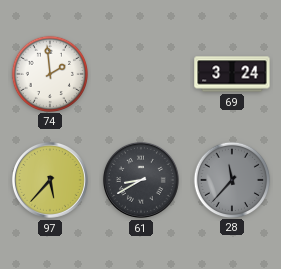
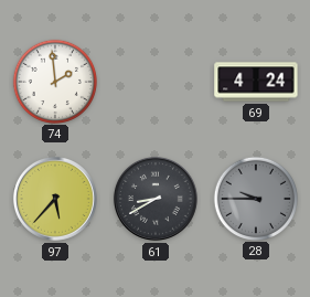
69: 3:24 -> 4:24 (256, 82)
28: 11:37 -> 9:45 (255, 198)
